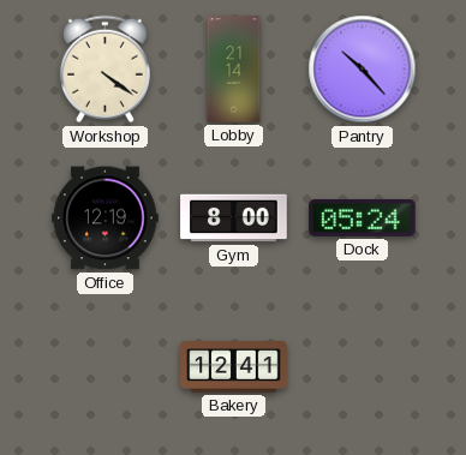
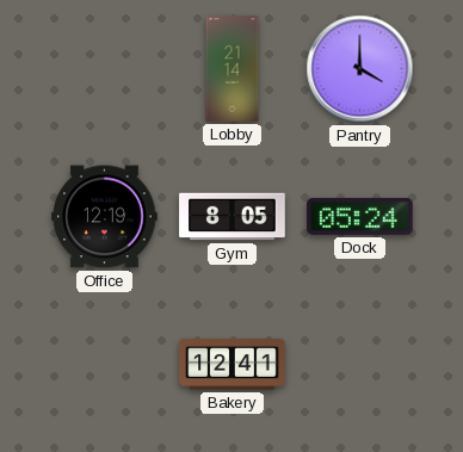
Workshop: 4:21 -> none (104, 70)
Pantry: 10:23 -> 4:00 (360, 69)
Gym: 8:00 -> 8:05 (233, 217)
